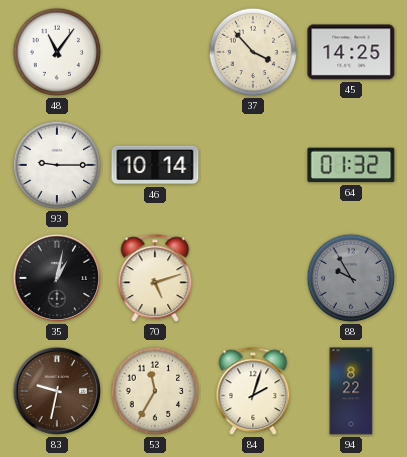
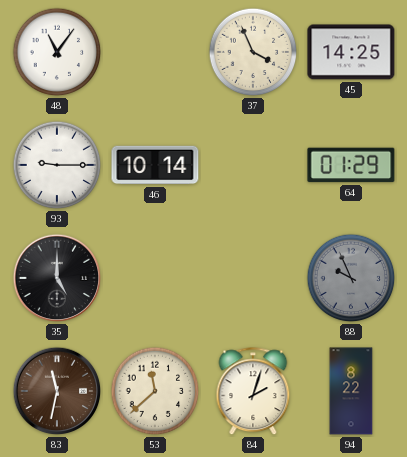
37: 3:53 -> 3:56 (253, 52)
64: 01:32 -> 01:29 (351, 165)
35: 1:02 -> 5:00 (57, 278)
70: 5:12 -> none (155, 279)
88: 9:55 -> 9:56 (351, 278)
83: 9:32 -> 11:32 (57, 391)
53: 11:35 -> 11:38 (155, 391)
